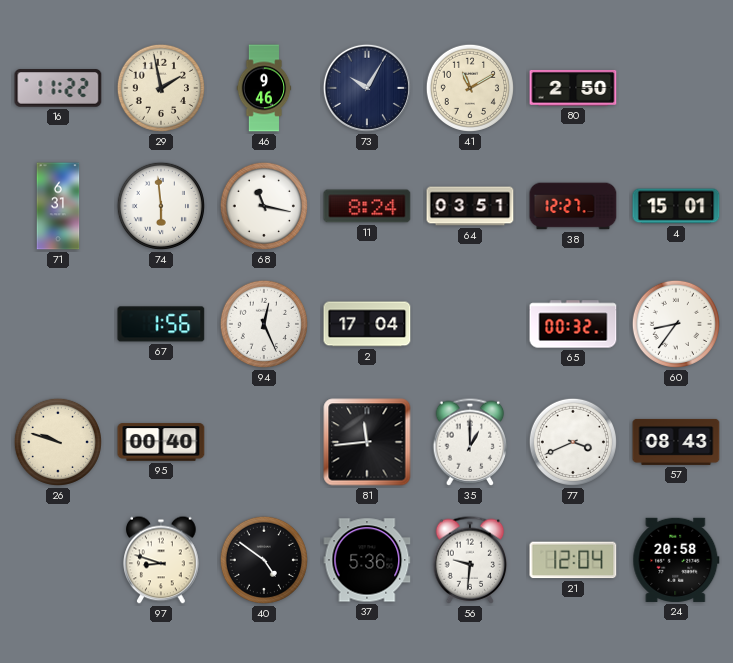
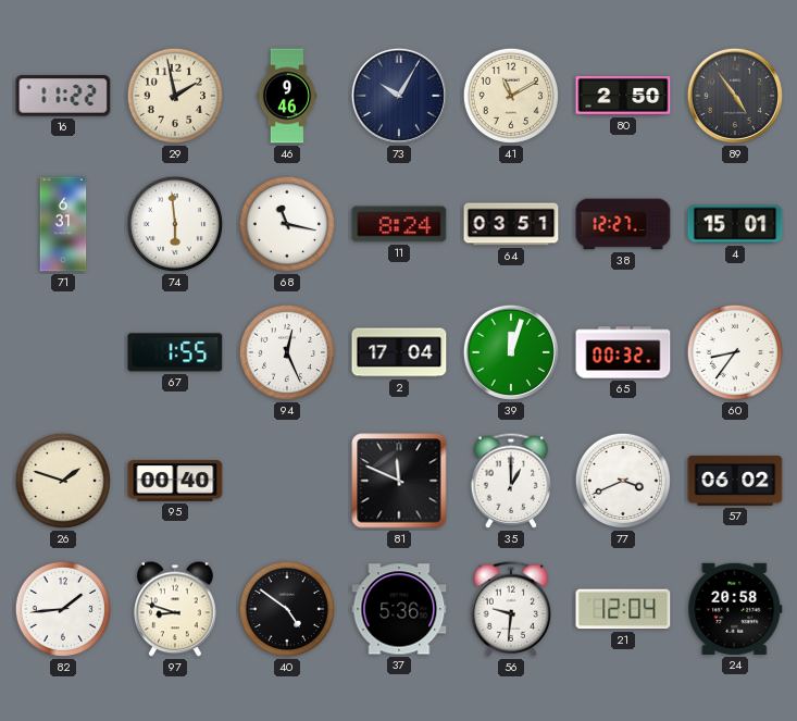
89: none -> 4:54 (735, 96)
67: 1:56 -> 1:55 (175, 352)
39: none -> 12:03 (511, 352)
26: 9:48 -> 1:48 (63, 481)
81: 11:44 -> 11:49 (399, 481)
57: 08:43 -> 06:02 (735, 481)
82: none -> 1:44 (63, 609)
